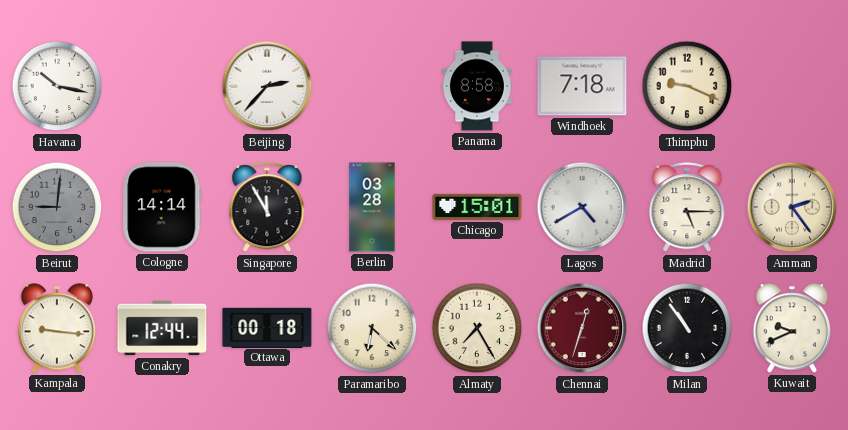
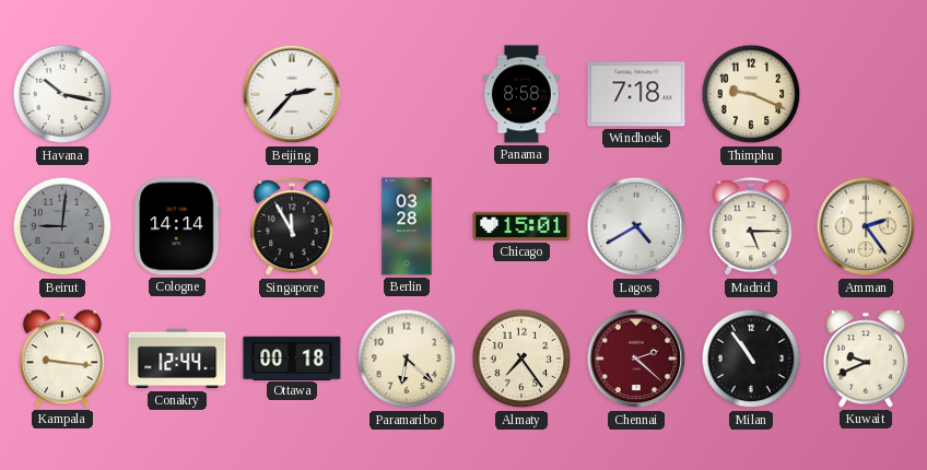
Almaty: 7:25 -> 7:24 (521, 359)
Chennai: 12:33 -> 2:22 (636, 359)
